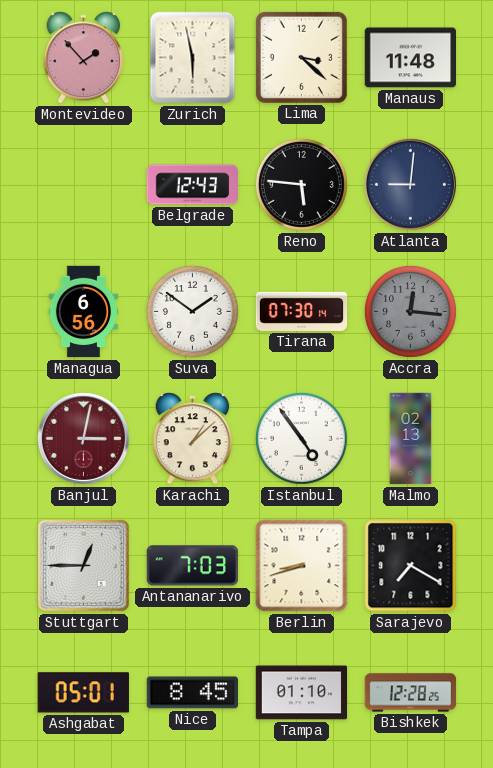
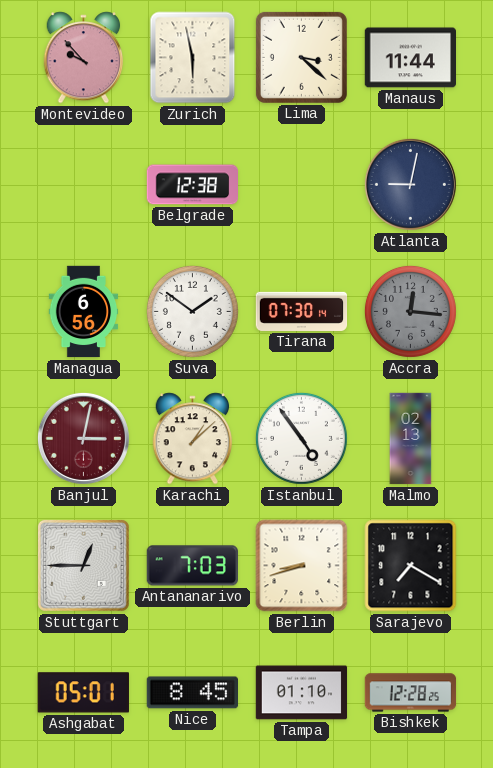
Montevideo: 1:53 -> 9:53 (84, 58)
Manaus: 11:48 -> 11:44 (410, 58)
Belgrade: 12:43 -> 12:38 (193, 185)
Reno: 5:46 -> none (301, 184)
Atlanta: 9:01 -> 9:02 (410, 184)
